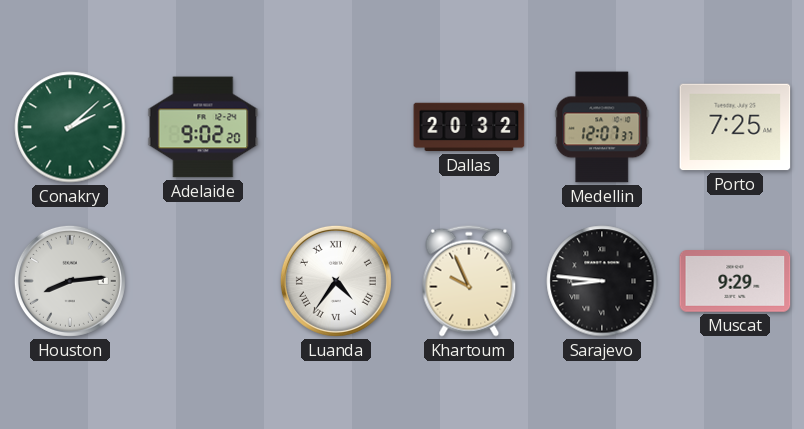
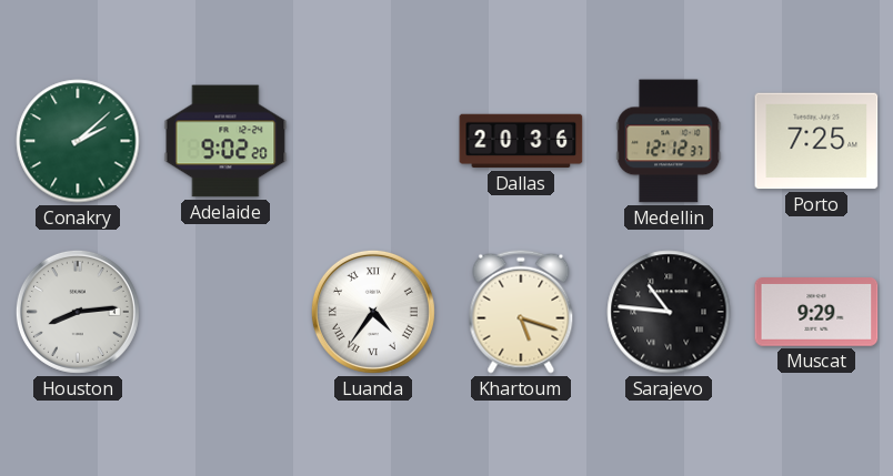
Dallas: 20:32 -> 20:36 (521, 141)
Medellin: 12:07 -> 12:12 (669, 141)
Khartoum: 9:56 -> 5:18 (521, 312)
Sarajevo: 8:46 -> 10:46 (669, 312)
